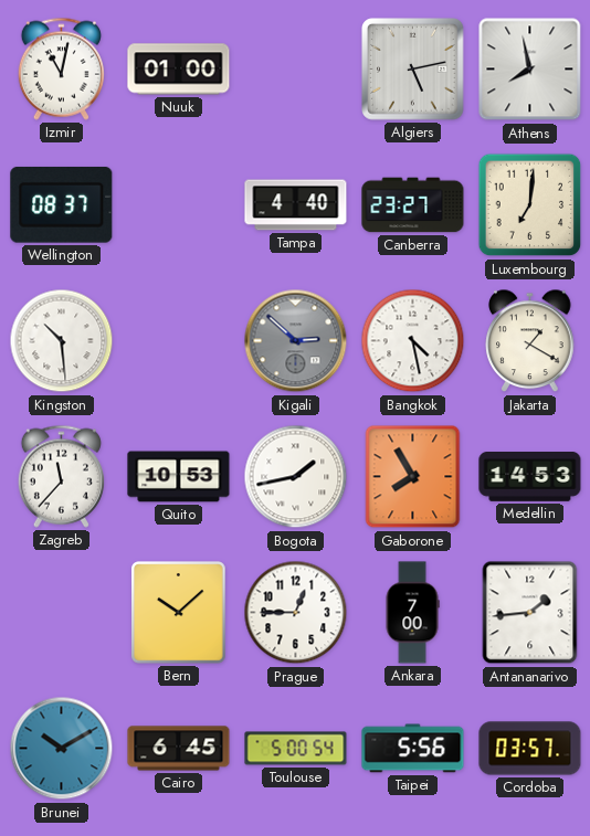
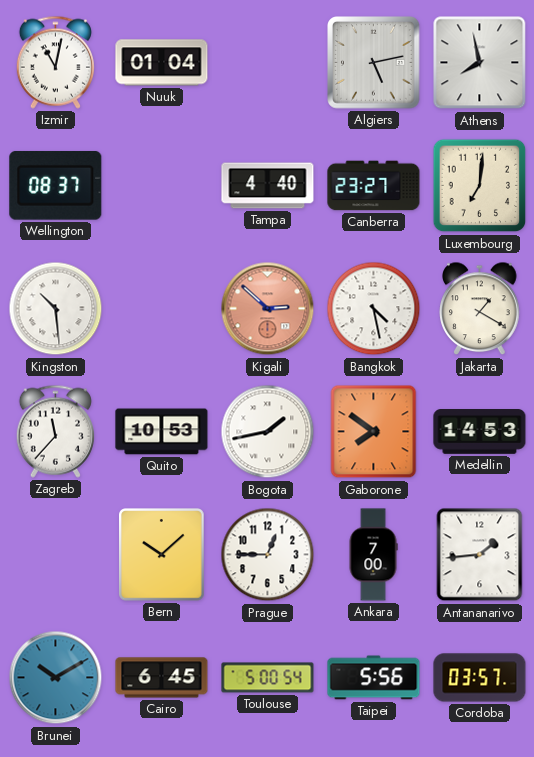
Nuuk: 01:00 -> 01:04 (162, 63)
Kigali dial: grey -> salmon (268, 309)
Gaborone: 7:55 -> 7:51 (374, 432)
